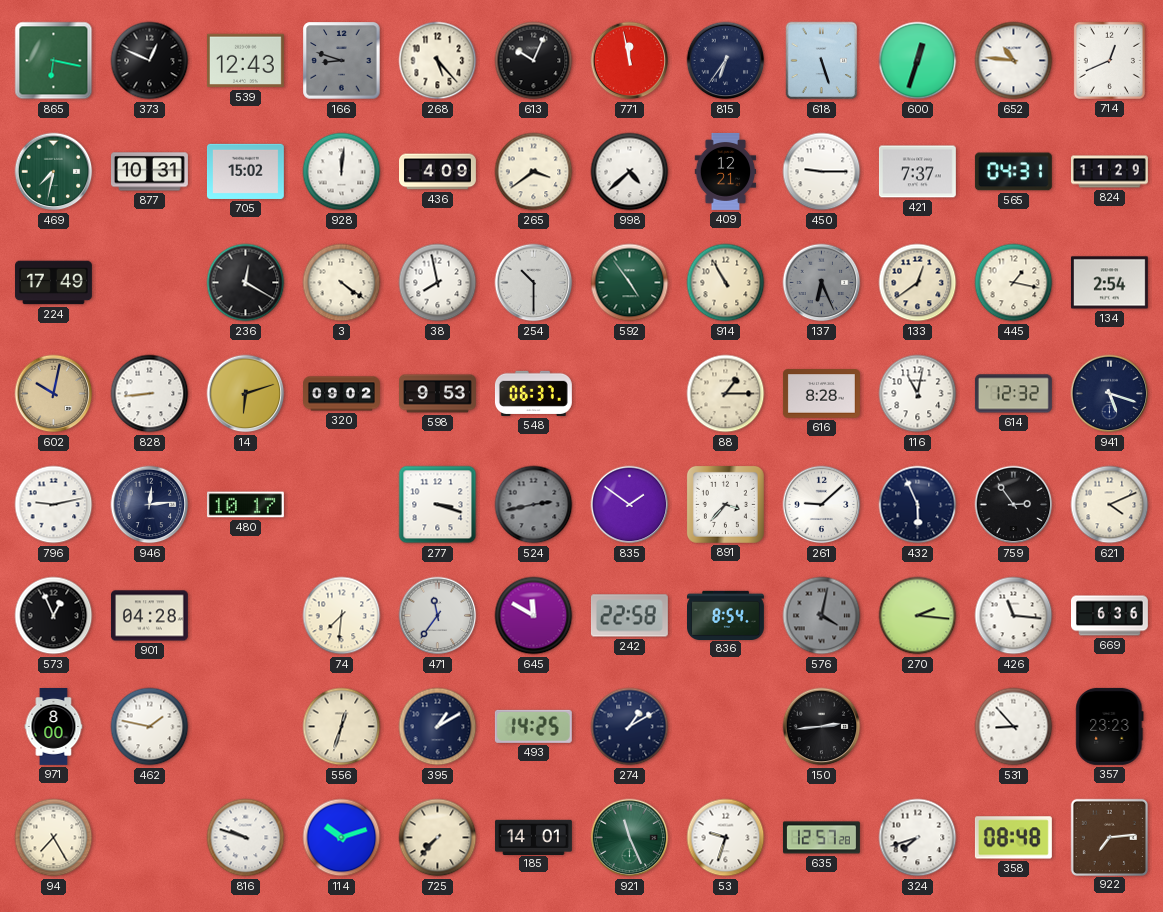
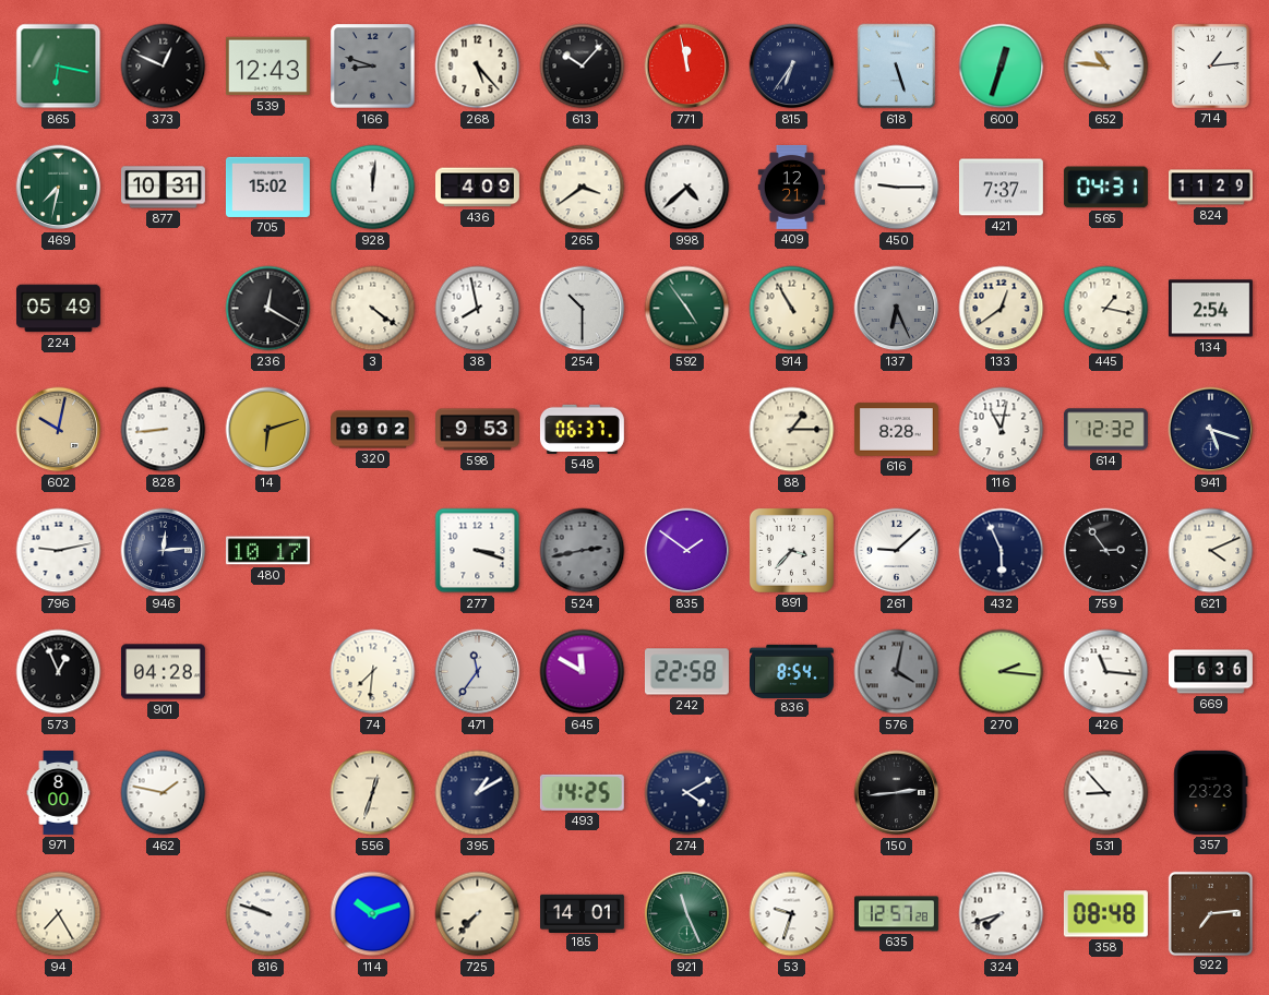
613: 10:04 -> 10:07 (583, 67)
714: 12:41 -> 1:14 (1210, 65)
224: 17:49 -> 05:49 (59, 309)
274: 1:10 -> 4:10 (687, 793)
